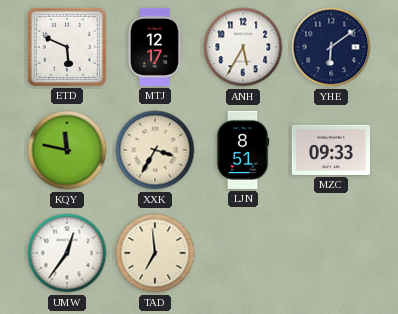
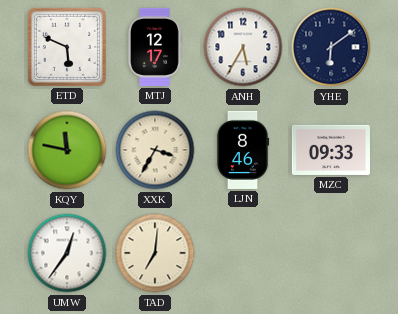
LJN: 8:51 -> 8:46 (243, 150)
TAD: 6:59 -> 7:01 (155, 253)
